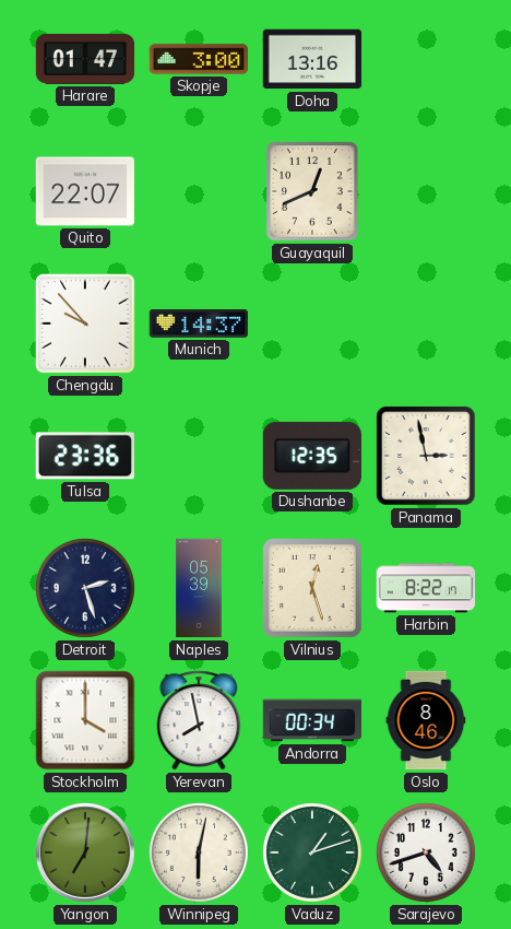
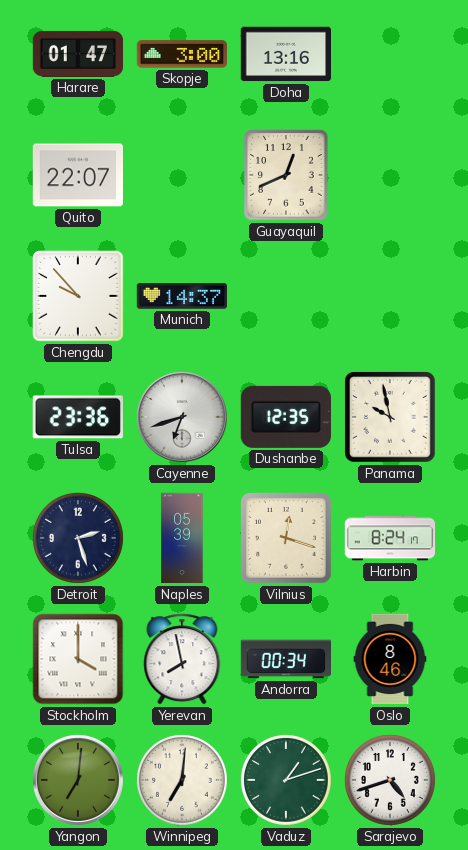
Cayenne: none -> 6:42 (182, 417)
Panama: 2:58 -> 9:58 (391, 418)
Vilnius: 12:27 -> 12:18 (287, 539)
Harbin: 8:22 -> 8:24 (390, 538)
Winnipeg: 6:02 -> 7:01 (183, 781)
